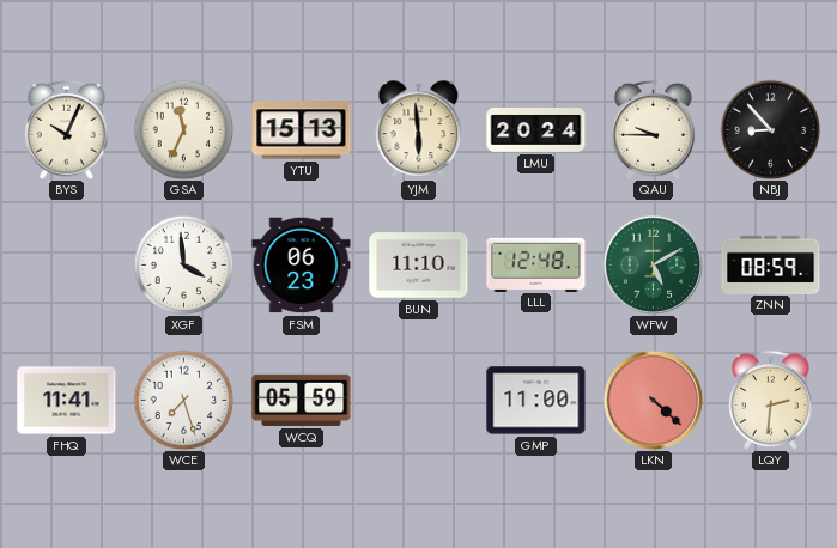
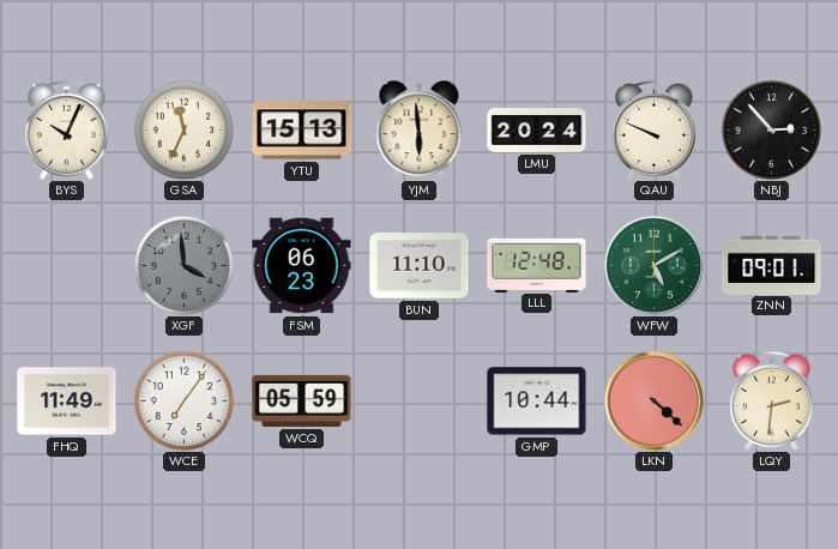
QAU: 9:45 -> 9:49 (655, 129)
NBJ: 8:53 -> 2:53 (771, 129)
XGF dial: white -> grey (183, 265)
ZNN: 08:59 -> 09:01 (772, 265)
FHQ: 11:41 -> 11:49 (67, 402)
WCE: 7:27 -> 7:06 (183, 400)
GMP: 11:00 -> 10:44 (537, 402)
